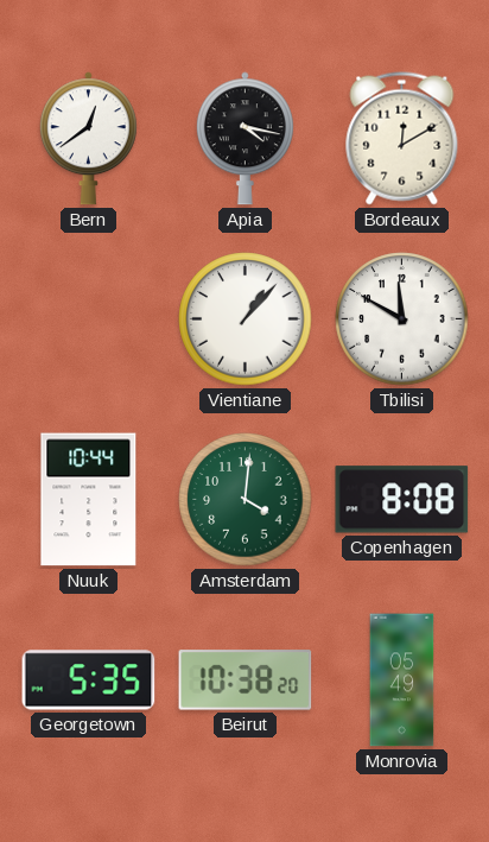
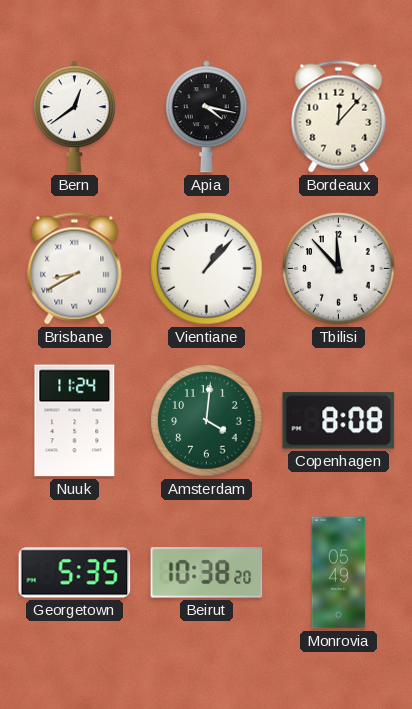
Bordeaux: 12:10 -> 12:07 (339, 117)
Brisbane: none -> 8:40 (75, 269)
Tbilisi: 11:50 -> 11:53 (339, 269)
Nuuk: 10:44 -> 11:24 (75, 421)
